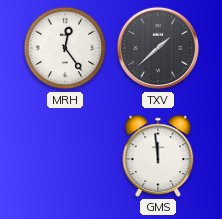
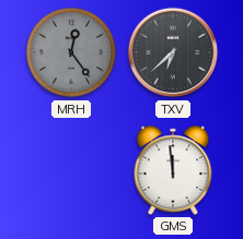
MRH dial: white -> grey (71, 52)
TXV: 1:38 -> 6:38 (173, 52)
